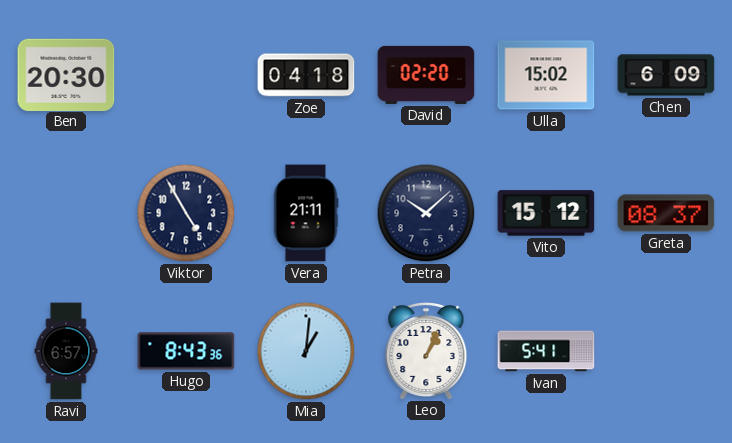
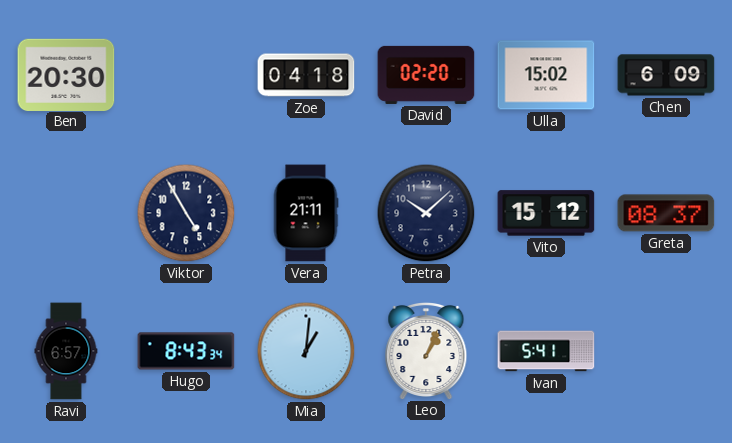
Hugo: 8:43:36 -> 8:43:34 (186, 351)
